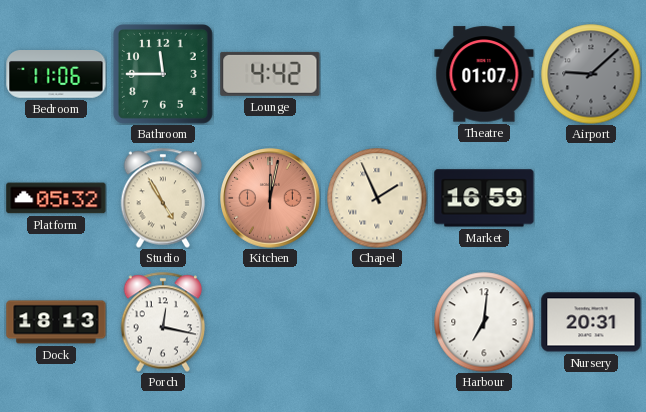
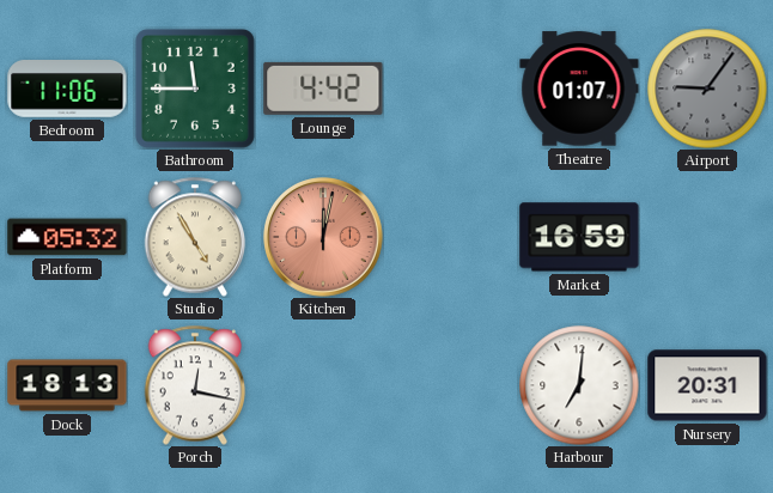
Airport: 9:08 -> 9:06 (707, 89)
Chapel: 1:56 -> none (377, 198)
